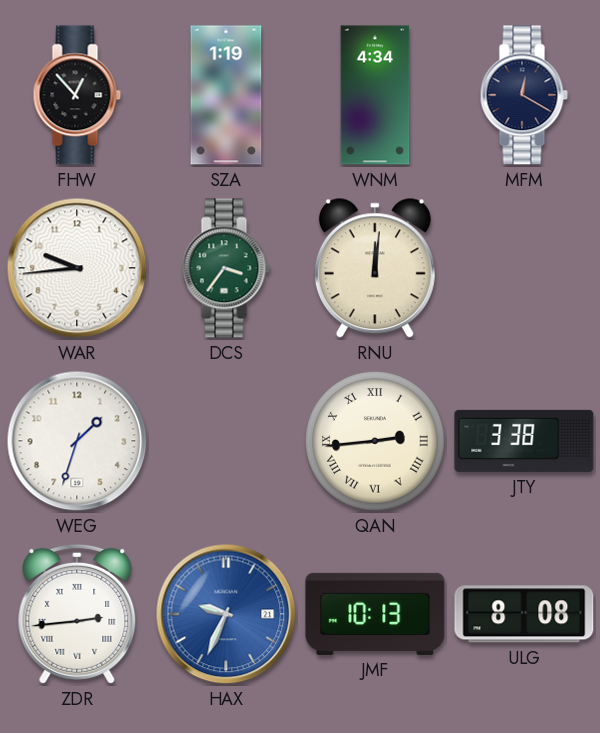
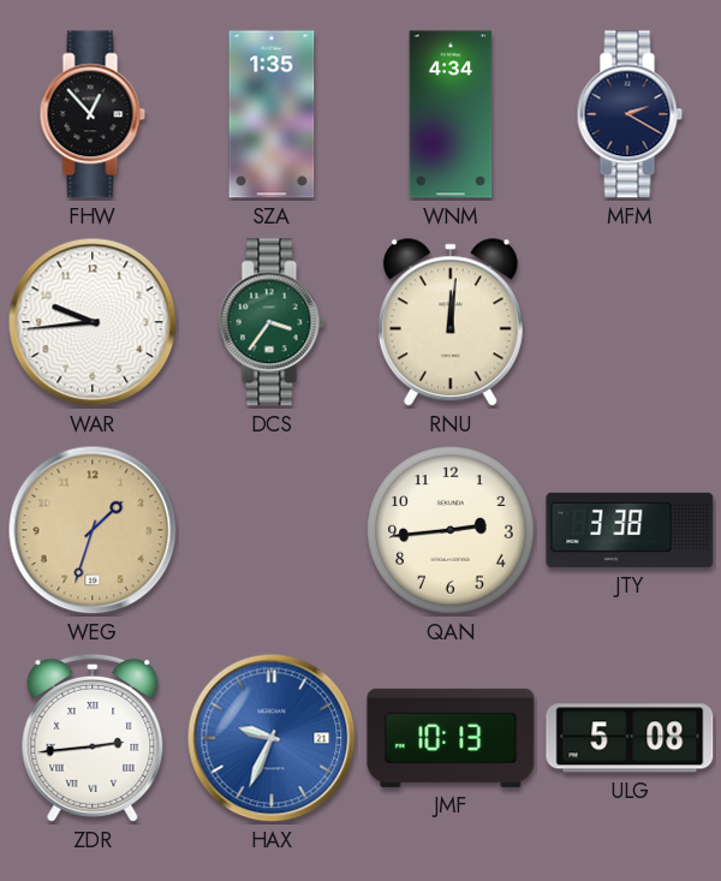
SZA: 1:19 -> 1:35 (272, 114)
MFM: 12:20 -> 2:20 (630, 114)
WEG dial: white -> champagne (93, 530)
QAN numerals: Roman -> Arabic (451, 530)
ULG: 8:08 -> 5:08 (630, 738)
